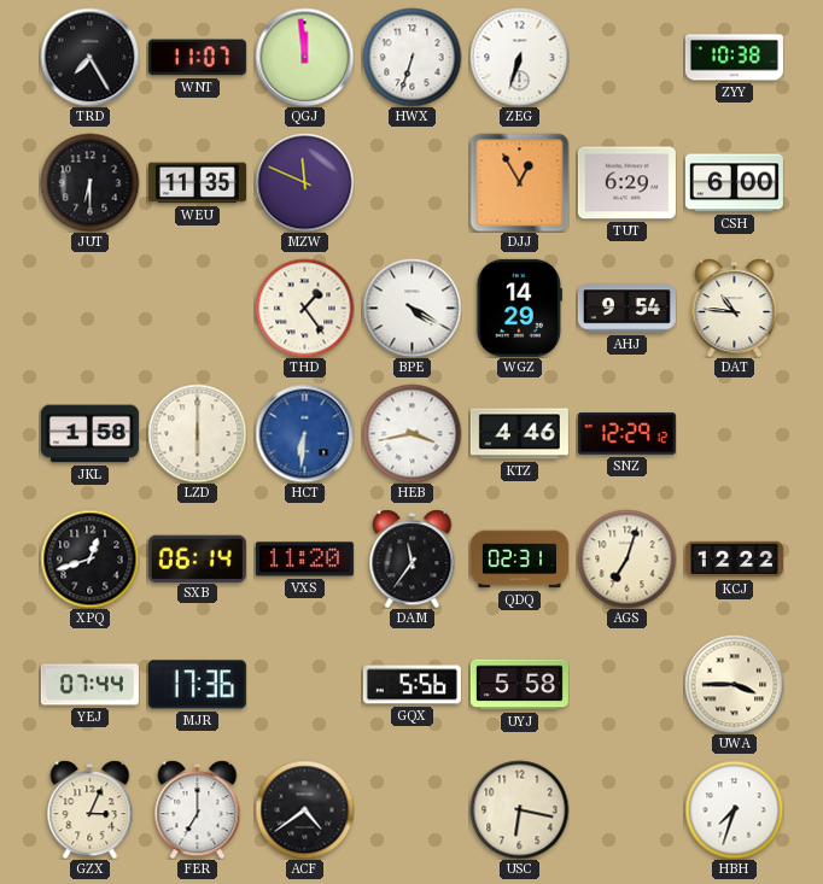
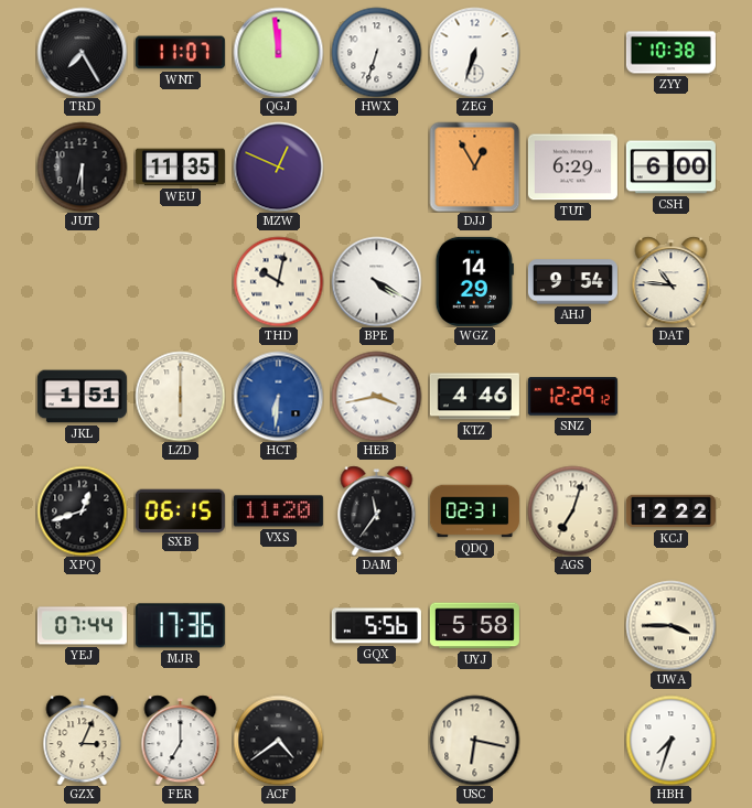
MZW: 11:49 -> 12:49 (278, 166)
THD: 1:24 -> 10:02 (278, 281)
JKL: 1:58 -> 1:51 (82, 397)
SXB: 06:14 -> 06:15 (180, 510)
